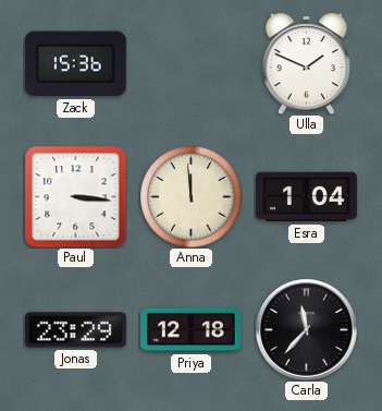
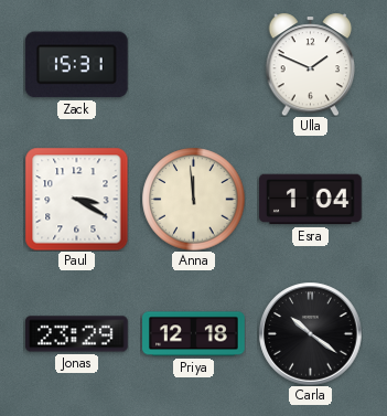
Zack: 15:36 -> 15:31 (76, 65)
Paul: 3:16 -> 3:20 (76, 199)
Carla: 11:37 -> 10:21 (310, 333)
